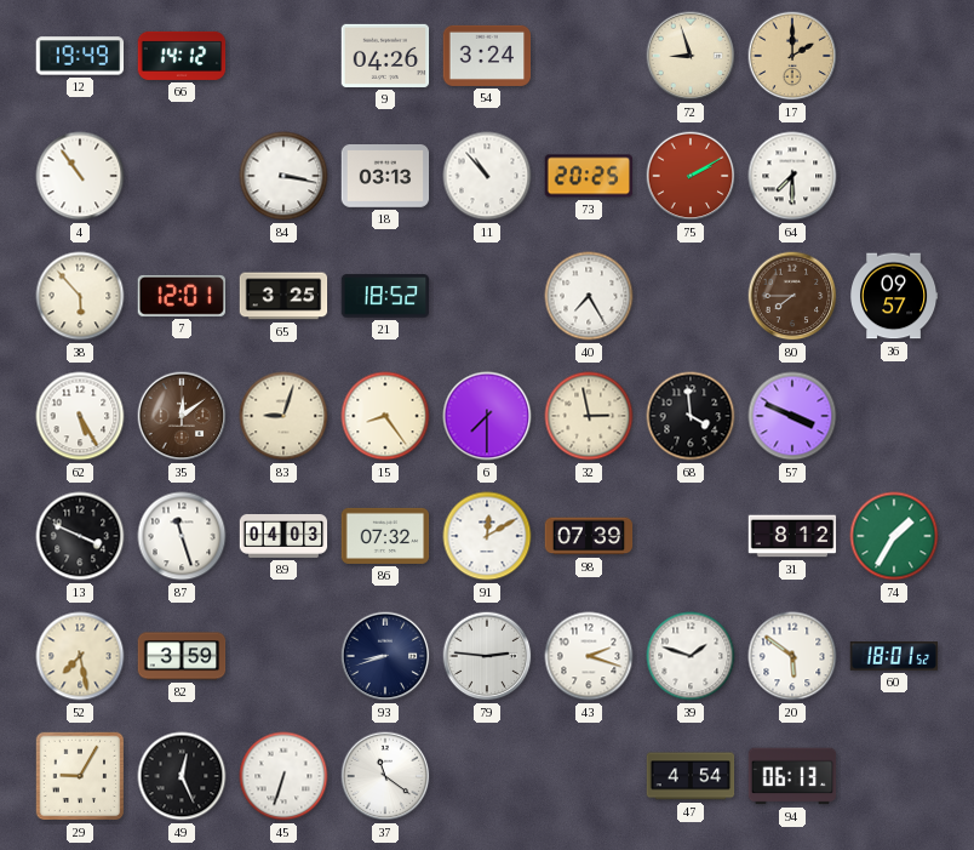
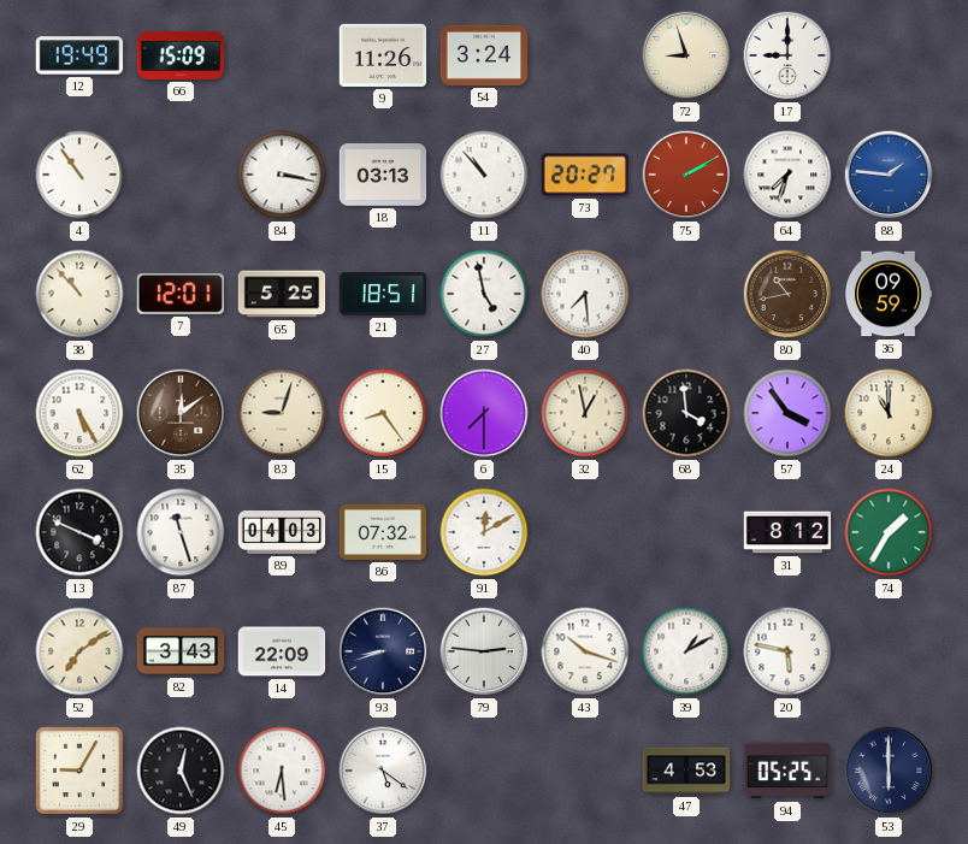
66: 14:12 -> 15:09 (181, 55)
9: 04:26 -> 11:26 (383, 55)
17: 2:00 -> 9:00 (787, 55)
17 dial: champagne -> white (787, 55)
73: 20:25 -> 20:27 (585, 175)
64: 7:30 -> 7:33 (787, 175)
88: none -> 1:46 (889, 175)
38: 5:53 -> 10:53 (79, 294)
65: 3:25 -> 5:25 (282, 294)
21: 18:52 -> 18:51 (383, 294)
27: none -> 4:58 (484, 294)
40: 7:25 -> 7:29 (585, 294)
80: 7:45 -> 10:43 (787, 294)
36: 09:57 -> 09:59 (890, 294)
32: 2:58 -> 12:58 (585, 413)
57: 3:49 -> 3:54 (787, 413)
24: none -> 11:00 (889, 413)
98: 07:39 -> none (589, 536)
52: 7:28 -> 7:09 (79, 651)
82: 3:59 -> 3:43 (181, 651)
14: none -> 22:09 (282, 651)
43: 2:18 -> 10:18 (585, 651)
39: 1:48 -> 1:10 (686, 651)
20: 5:51 -> 5:47 (787, 651)
60: 18:01 -> none (894, 656)
45: 6:33 -> 6:29 (282, 771)
37: 11:21 -> 5:21 (383, 771)
47: 4:54 -> 4:53 (686, 771)
94: 06:13 -> 05:25 (787, 771)
53: none -> 6:00 (889, 771)
